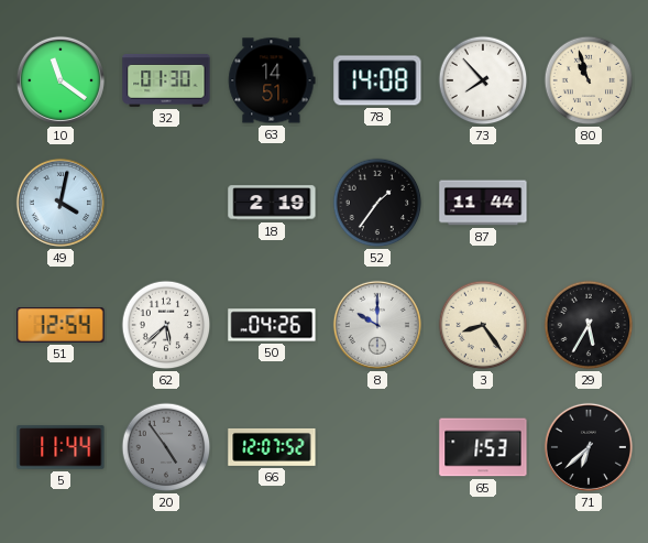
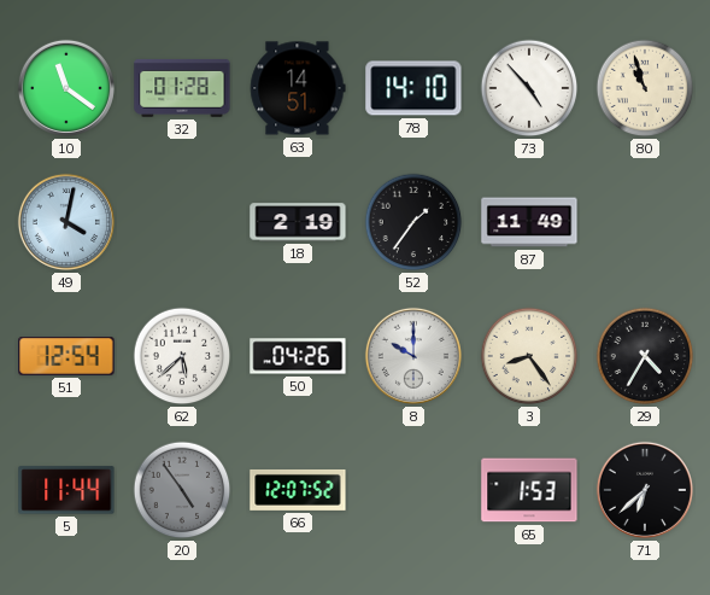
32: 01:30 -> 01:28 (182, 88)
78: 14:08 -> 14:10 (413, 88)
73: 7:53 -> 4:53 (529, 88)
87: 11:44 -> 11:49 (529, 222)
29: 5:35 -> 4:35 (645, 356)
